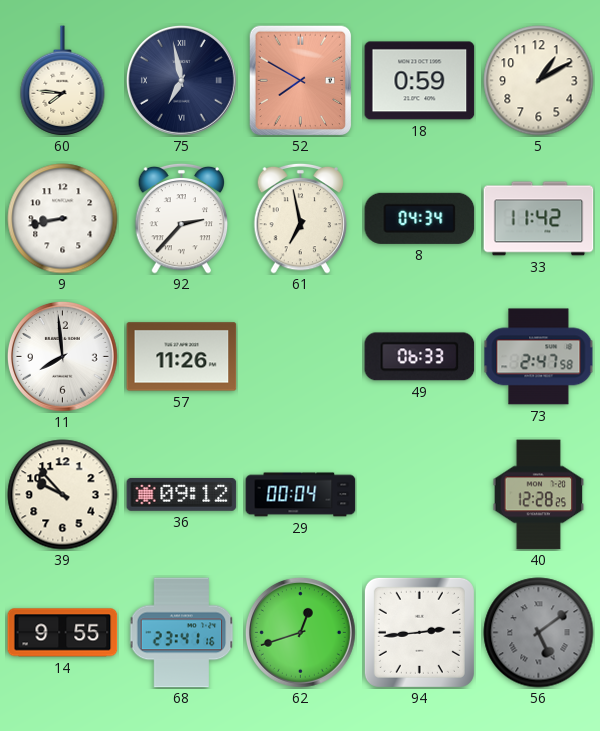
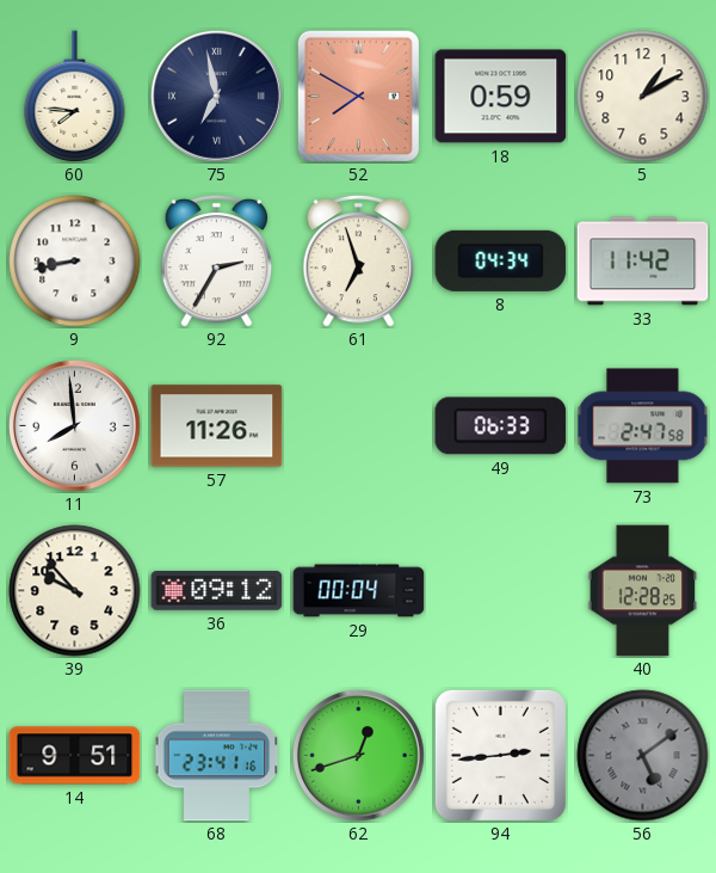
92: 2:37 -> 2:35 (217, 260)
61: 6:58 -> 6:57 (359, 260)
14: 9:55 -> 9:51 (75, 756)
